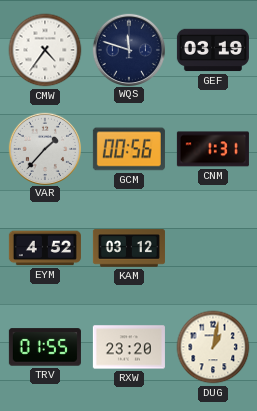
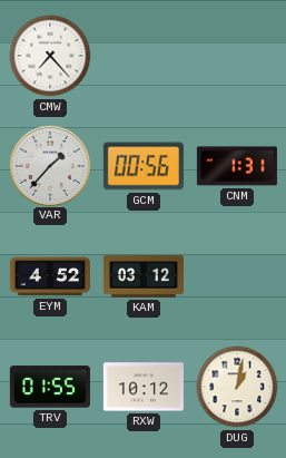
CMW: 4:36 -> 7:23 (50, 56)
WQS: 11:48 -> none (128, 49)
GEF: 03:19 -> none (213, 50)
RXW: 23:20 -> 10:12 (144, 387)
